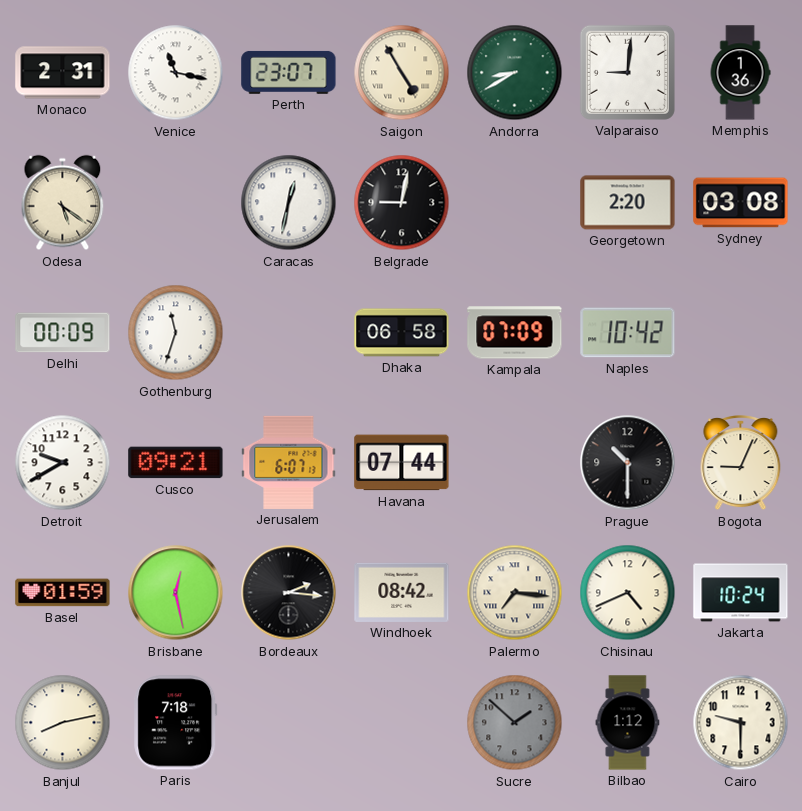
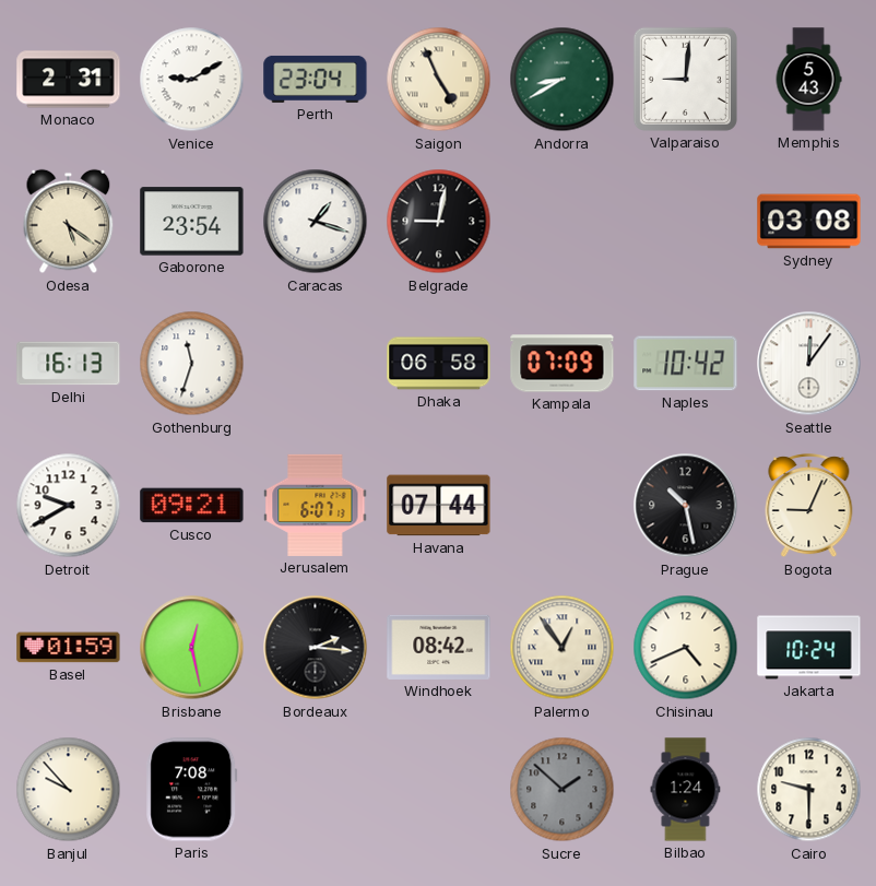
Venice: 11:17 -> 9:10 (192, 80)
Perth: 23:07 -> 23:04 (316, 79)
Saigon: 4:55 -> 4:56 (439, 80)
Memphis: 1:36 -> 5:43 (808, 80)
Gaborone: none -> 23:54 (192, 222)
Caracas: 12:32 -> 1:18 (316, 222)
Georgetown: 2:20 -> none (628, 203)
Delhi: 00:09 -> 16:13 (69, 364)
Seattle: none -> 12:06 (809, 364)
Prague: 10:30 -> 10:28 (686, 506)
Palermo: 7:16 -> 12:54 (563, 648)
Banjul: 8:13 -> 9:53 (69, 790)
Paris: 7:18 -> 7:08 (192, 790)
Bilbao: 1:12 -> 1:24 (686, 790)
